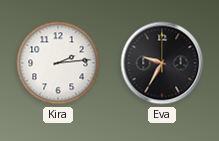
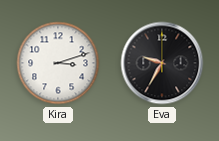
Kira: 2:14 -> 3:12 (58, 63)
